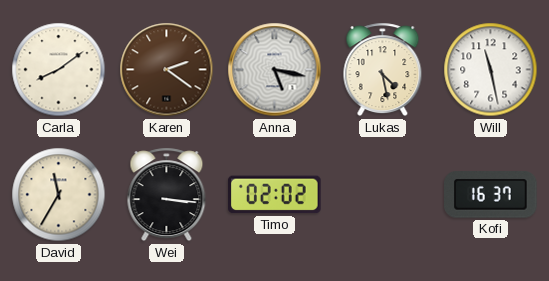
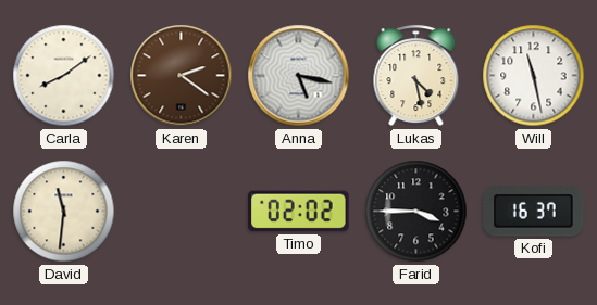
David: 11:35 -> 11:31 (64, 212)
Wei: 3:16 -> none (167, 195)
Farid: none -> 3:45 (416, 212)
